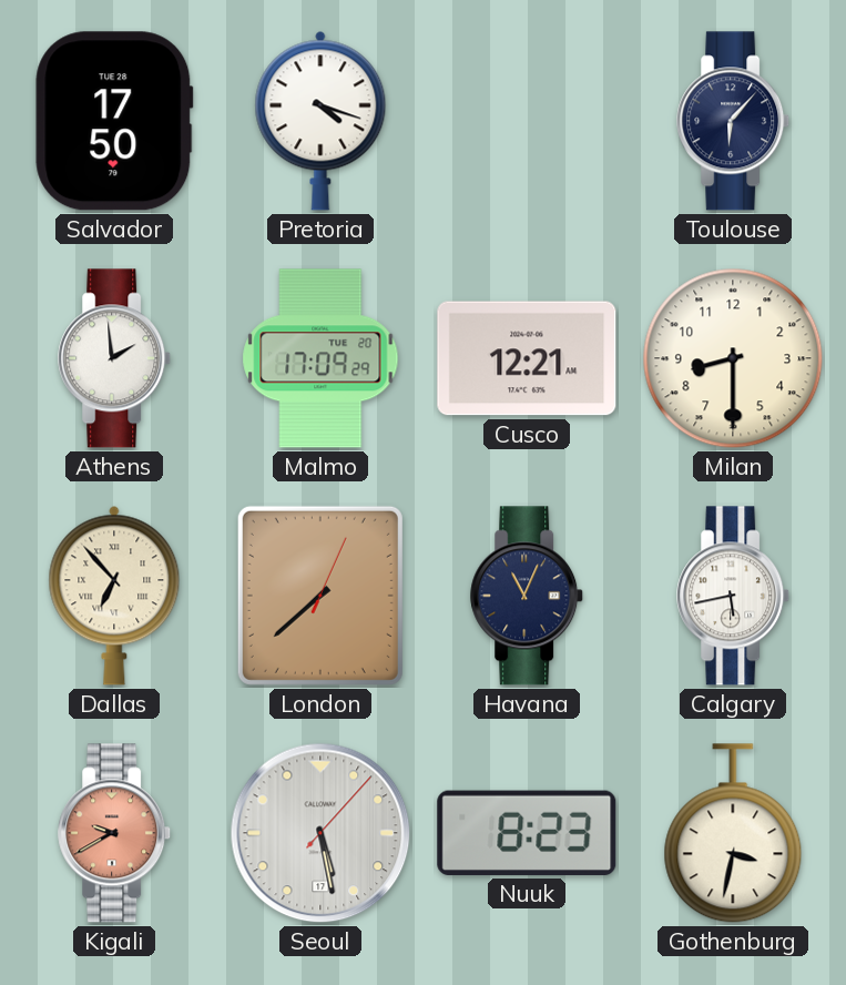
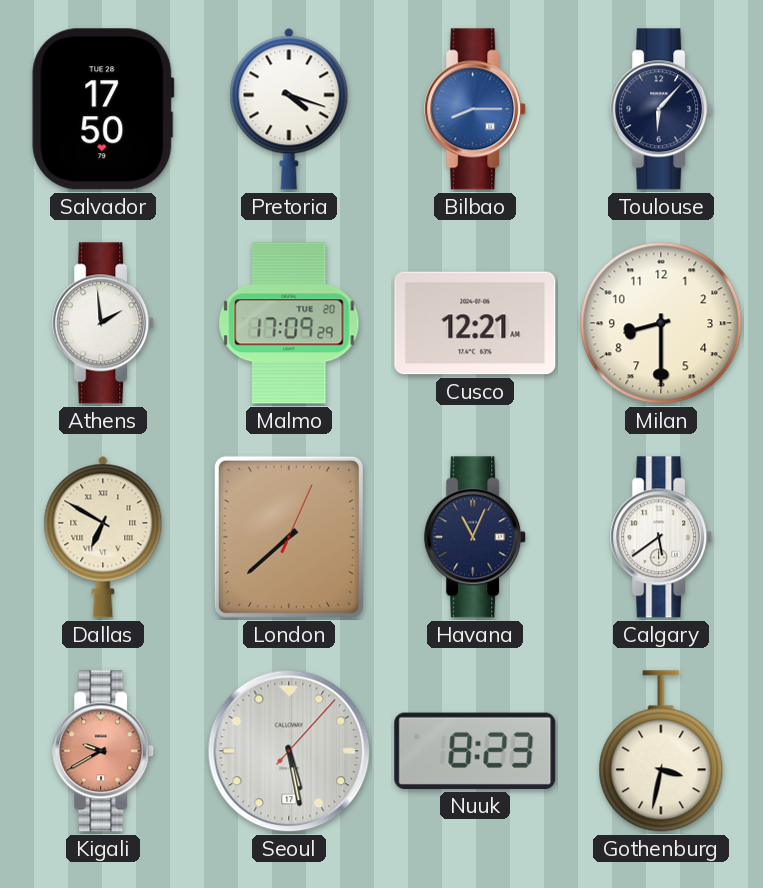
Bilbao: none -> 8:15 (476, 109)
Dallas: 6:53 -> 6:50 (103, 537)
Calgary: 5:43 -> 5:39 (662, 537)
